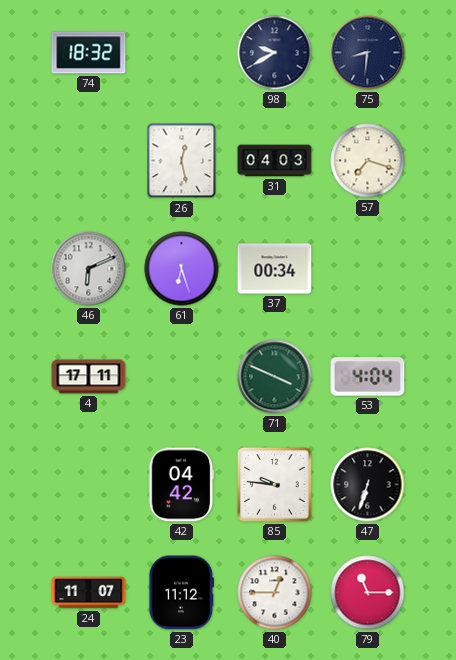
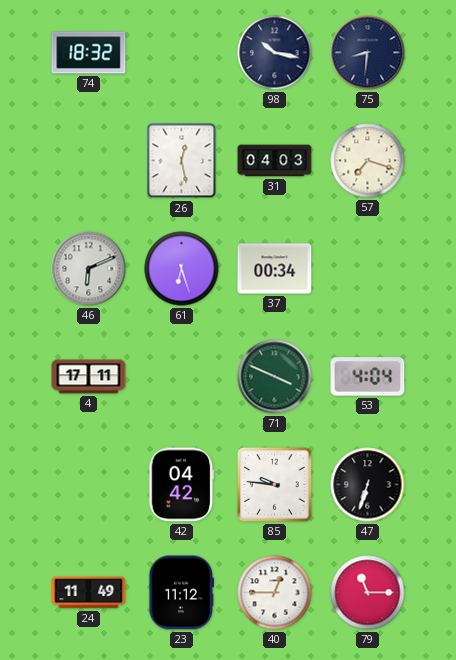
98: 9:40 -> 10:17 (275, 53)
24: 11:07 -> 11:49 (89, 593)
